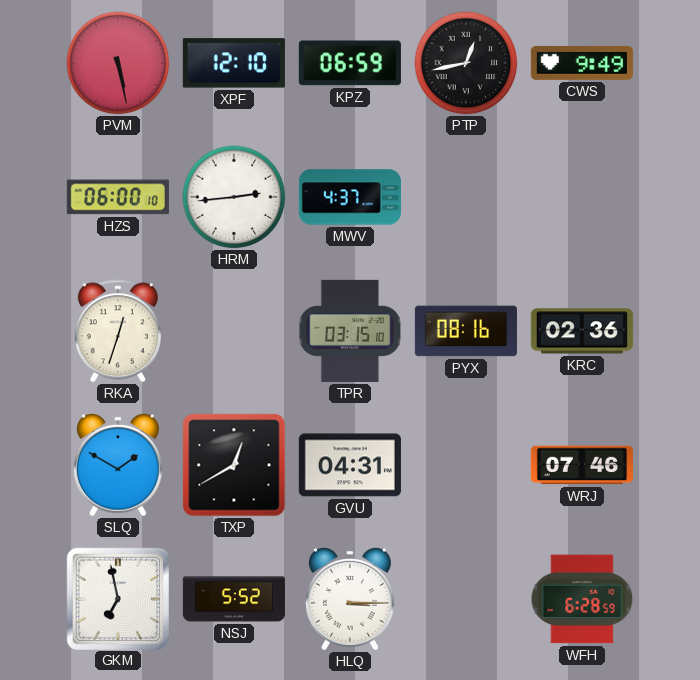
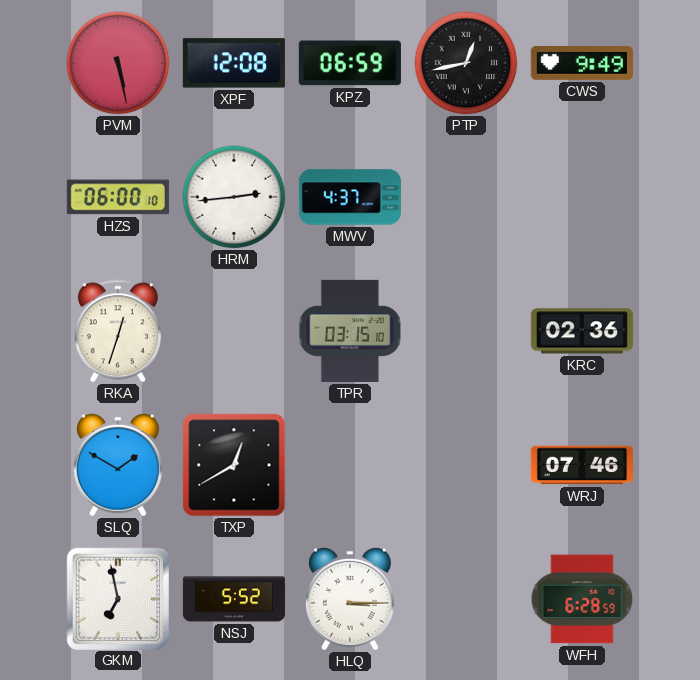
XPF: 12:10 -> 12:08 (234, 63)
PYX: 08:16 -> none (466, 331)
GVU: 04:31 -> none (350, 465)
